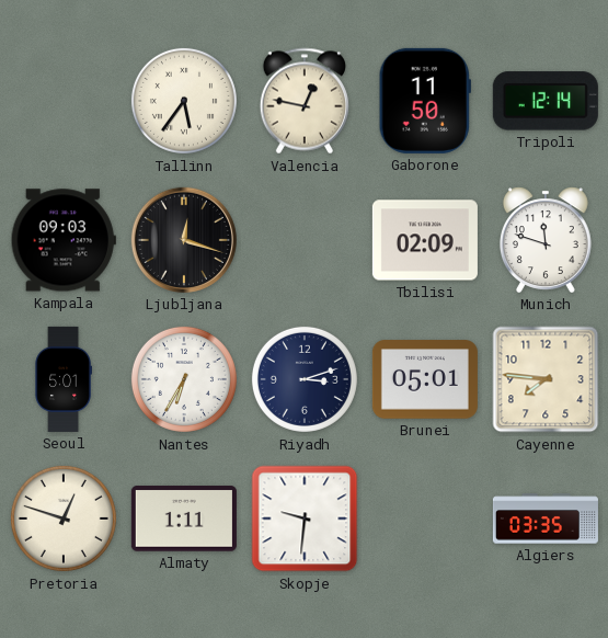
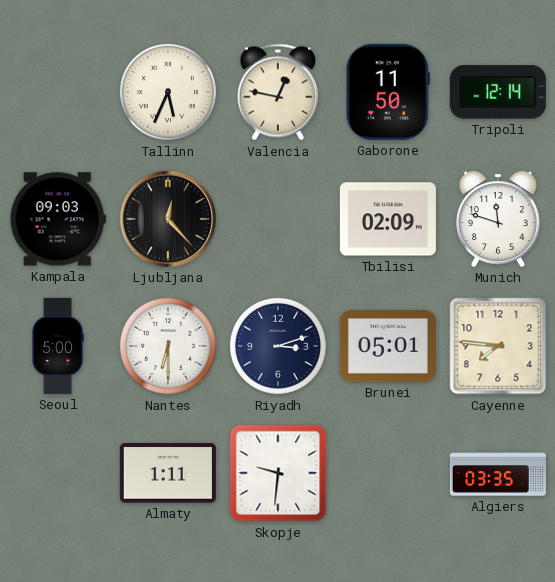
Tallinn: 5:36 -> 5:34 (168, 92)
Ljubljana: 12:18 -> 12:23 (168, 219)
Seoul: 5:01 -> 5:00 (58, 346)
Nantes: 6:35 -> 6:30 (168, 346)
Pretoria: 12:48 -> none (64, 519)
